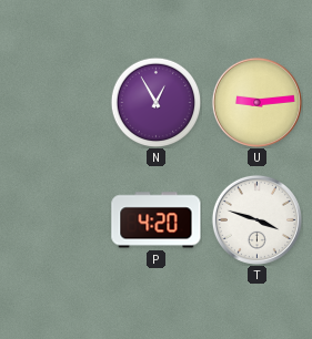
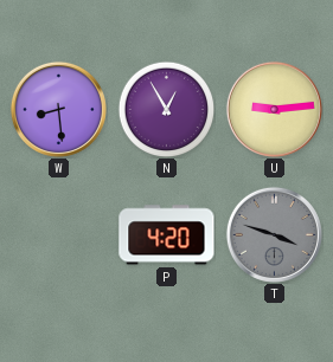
W: none -> 8:29 (58, 109)
T dial: white -> grey (274, 234)
